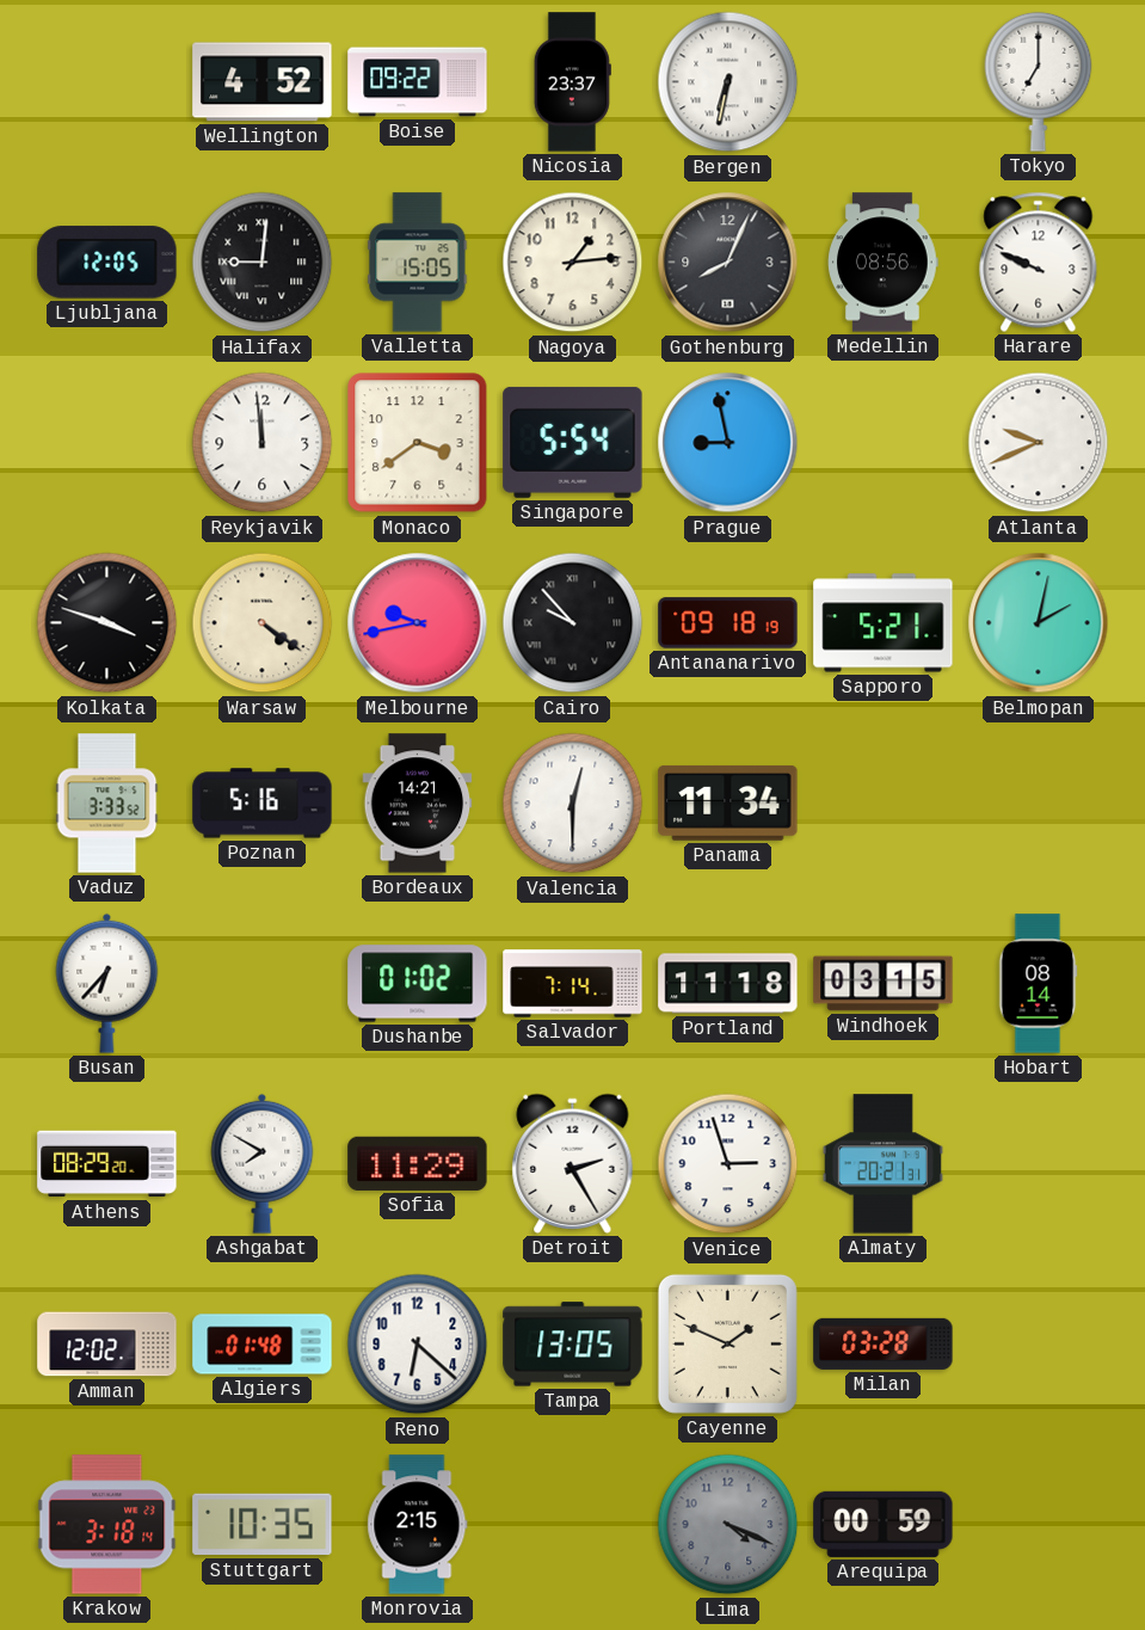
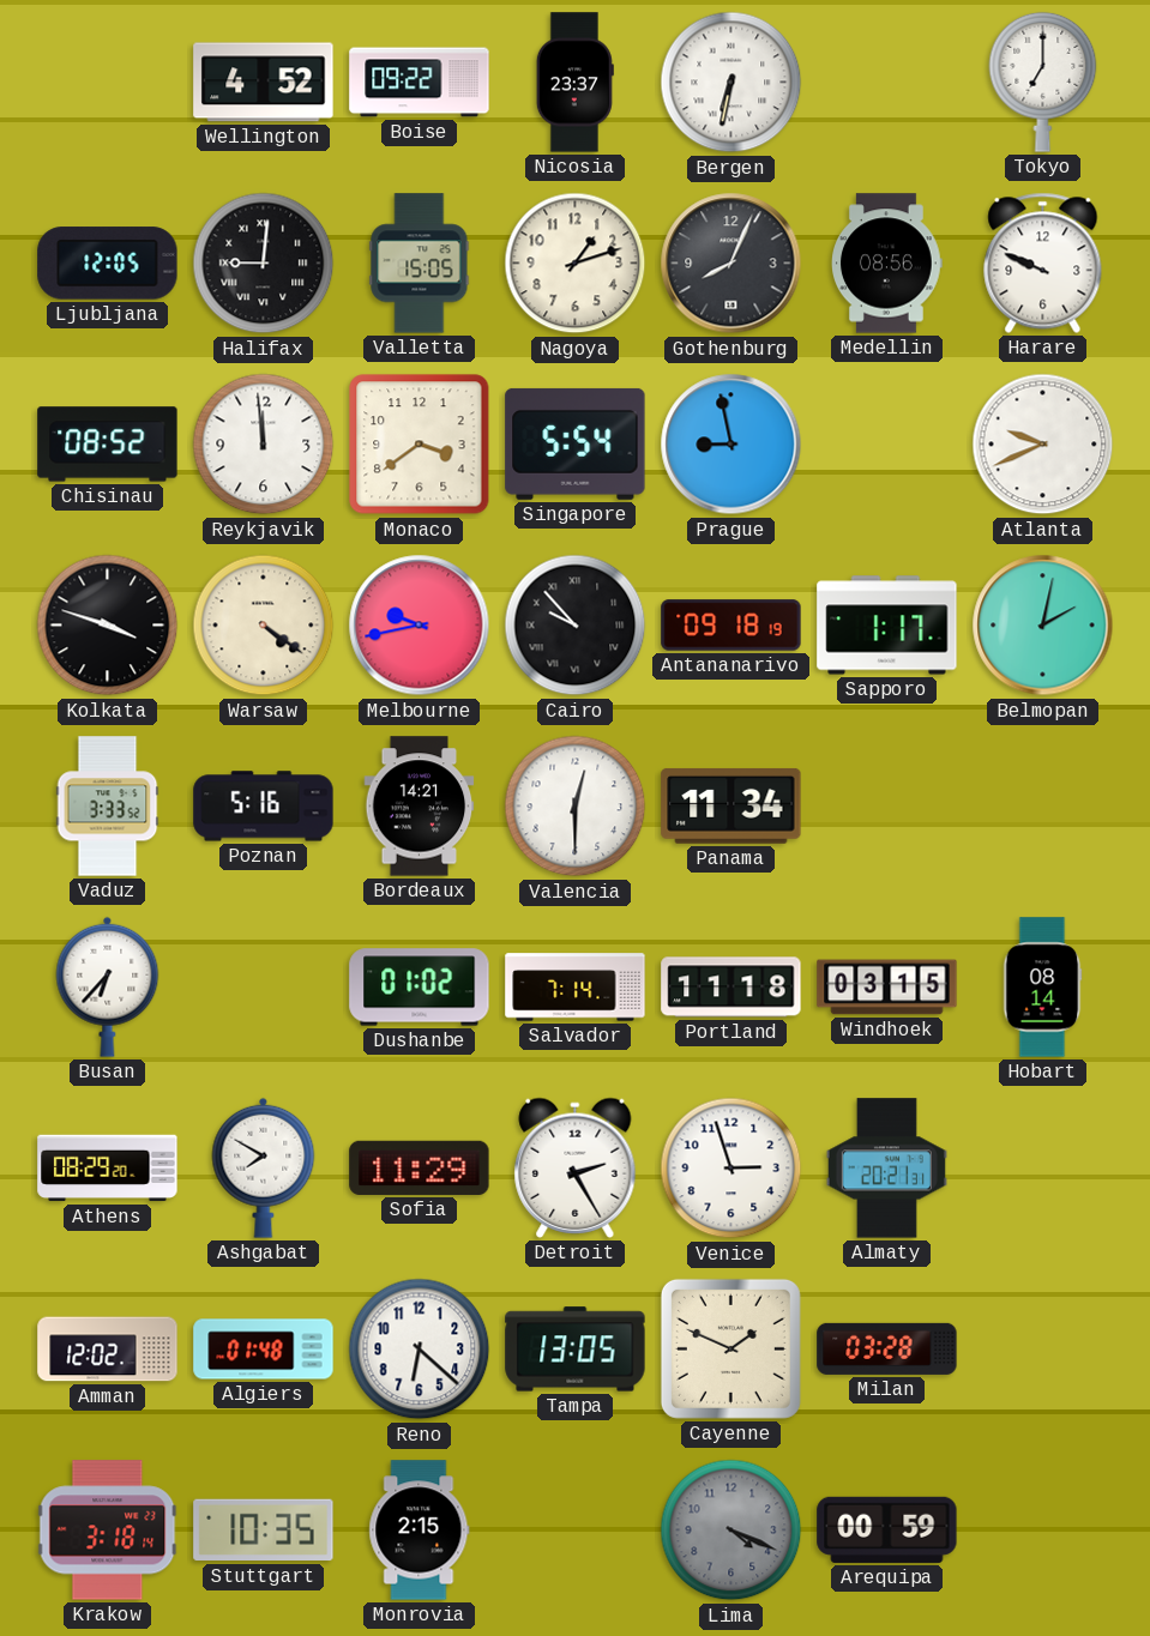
Nagoya: 1:14 -> 1:12 (576, 264)
Chisinau: none -> 08:52 (108, 445)
Sapporo: 5:21 -> 1:17 (887, 626)
